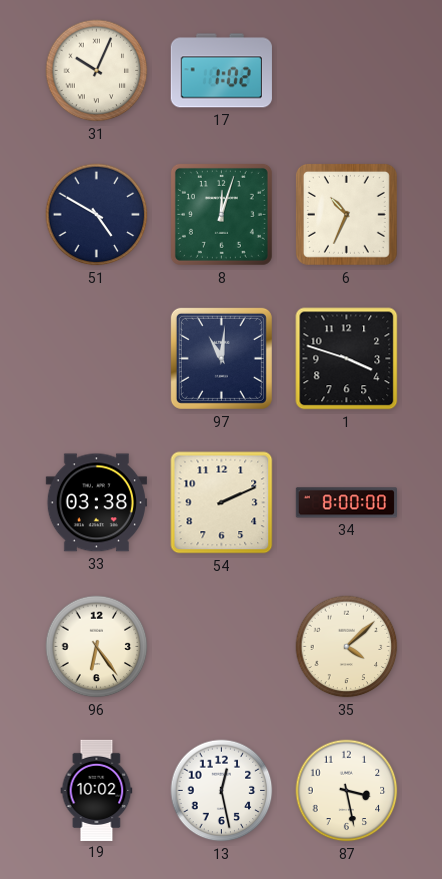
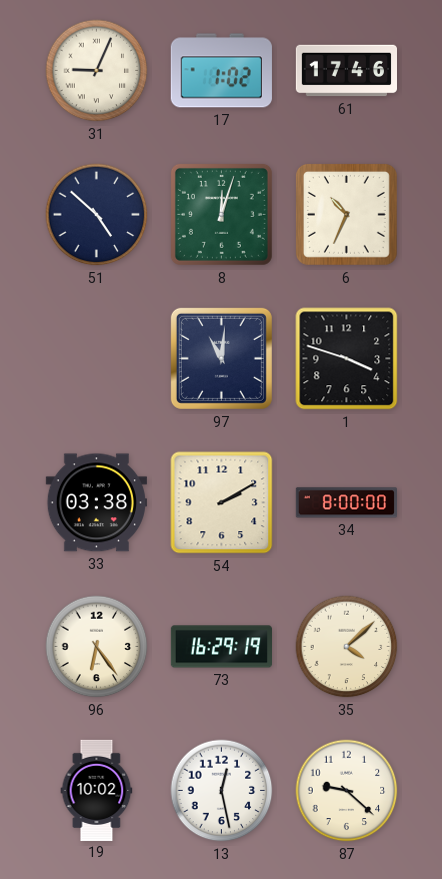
31: 10:04 -> 9:04 (97, 71)
61: none -> 17:46 (346, 71)
51: 4:50 -> 4:52 (97, 215)
54: 2:11 -> 2:10 (222, 503)
73: none -> 16:29 (221, 647)
87: 3:28 -> 9:22 (347, 791)
